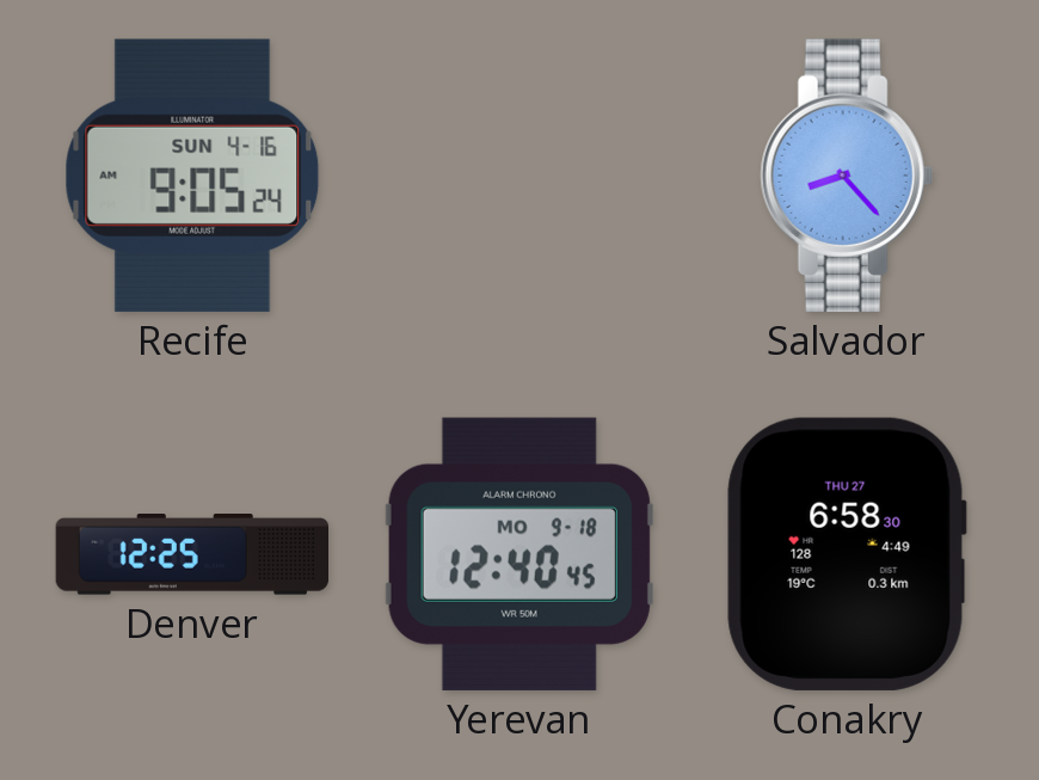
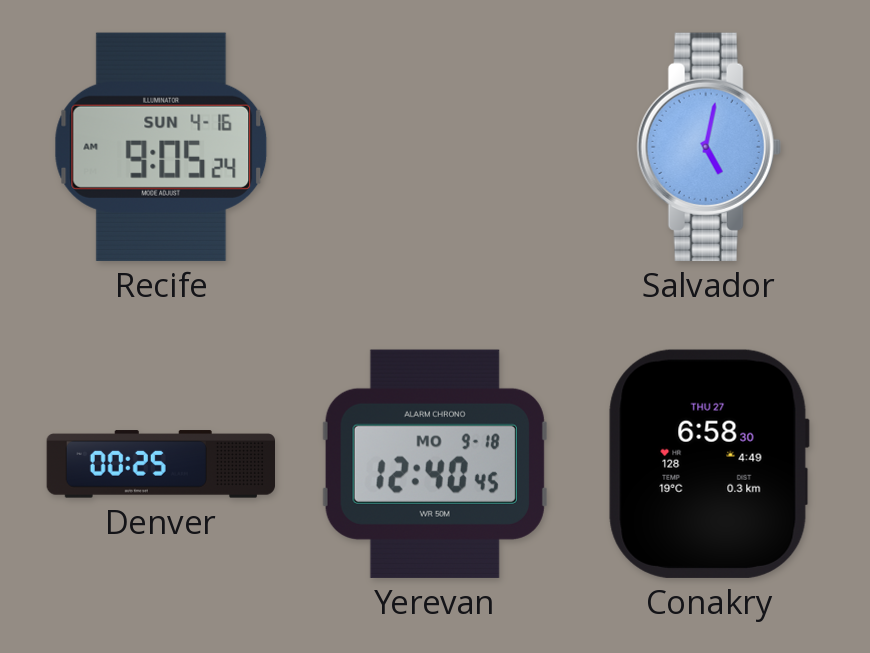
Salvador: 8:23 -> 5:02 (709, 147)
Denver: 12:25 -> 00:25 (160, 464)
